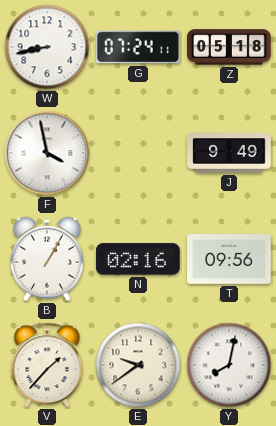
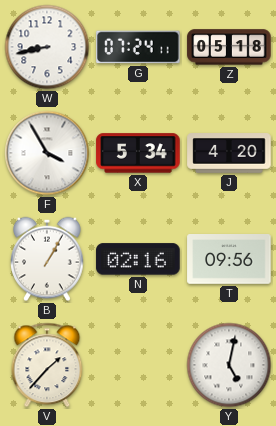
F: 3:58 -> 3:55 (47, 153)
X: none -> 5:34 (138, 153)
J: 9:49 -> 4:20 (229, 153)
E: 9:39 -> none (138, 365)
Y: 8:02 -> 5:02 (229, 365)
